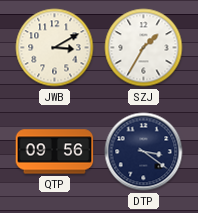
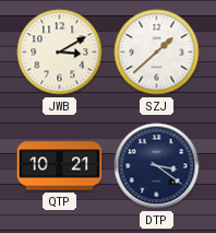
SZJ: 1:35 -> 1:38 (157, 53)
QTP: 09:56 -> 10:21 (60, 166)
